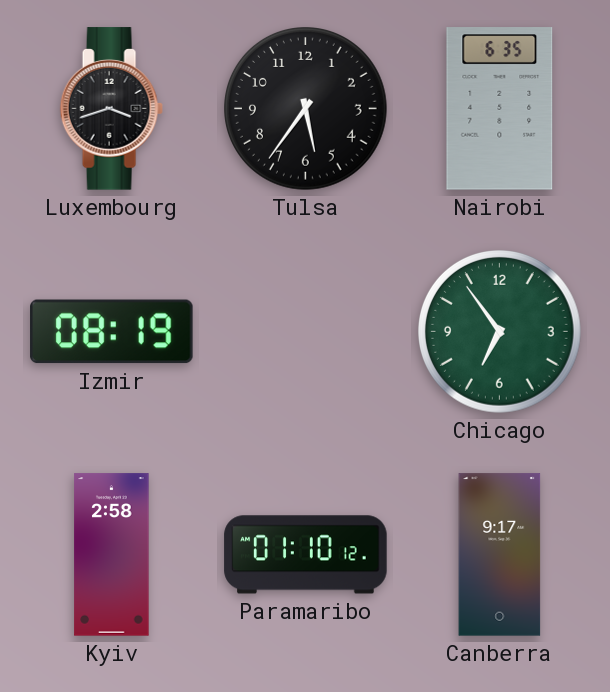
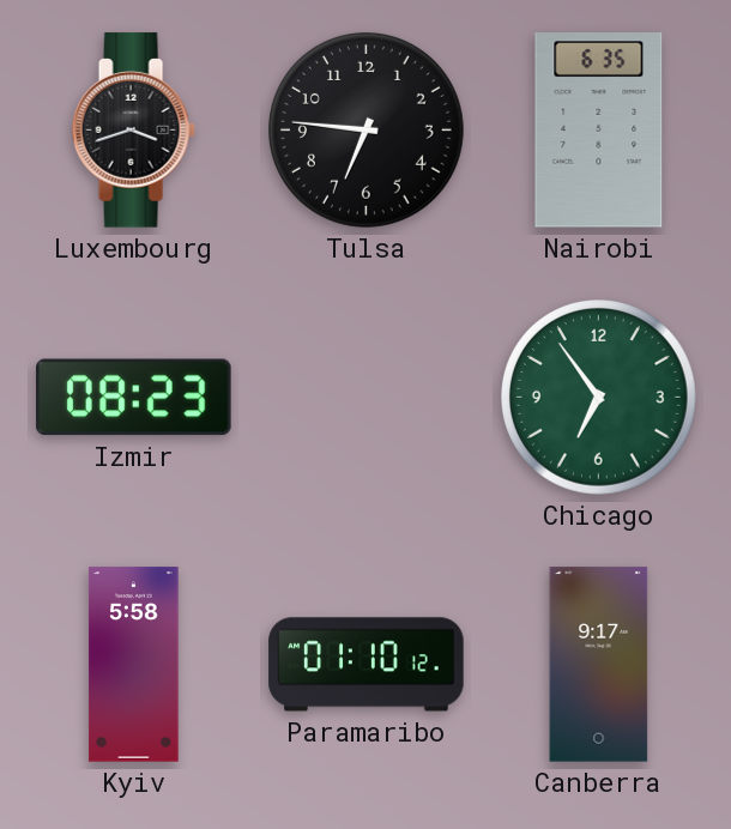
Tulsa: 5:36 -> 6:46 (367, 131)
Izmir: 08:19 -> 08:23 (134, 398)
Kyiv: 2:58 -> 5:58 (134, 665)
